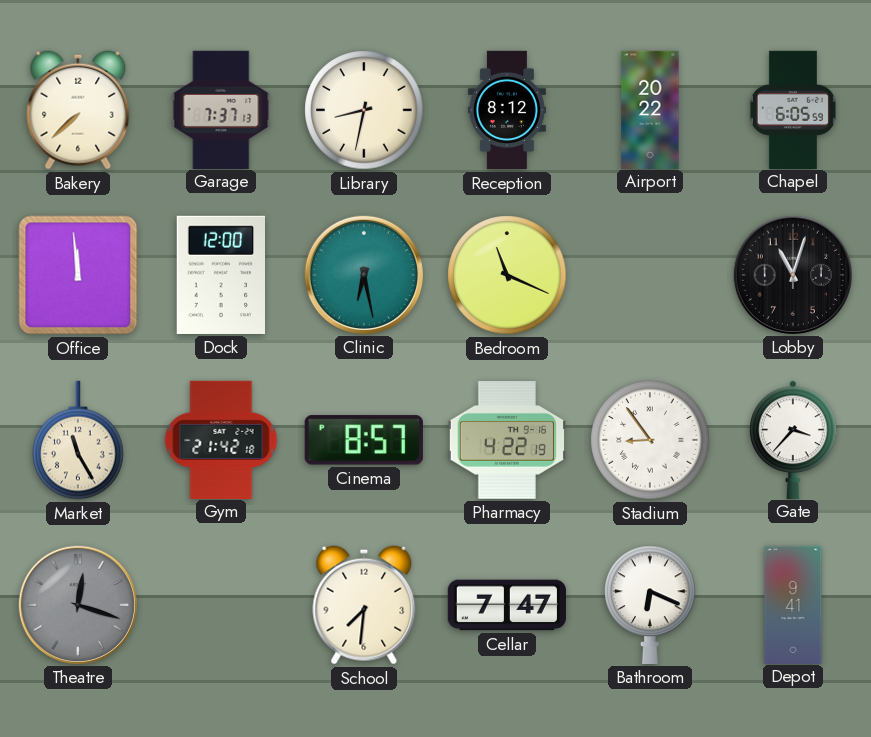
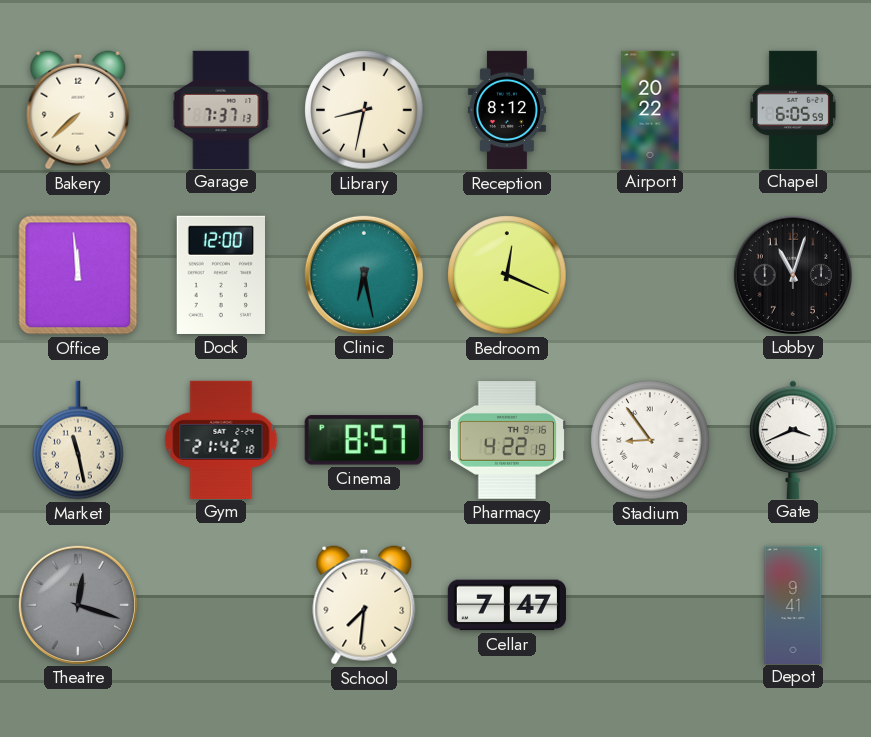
Bedroom: 11:19 -> 12:19 (507, 275)
Market: 11:25 -> 11:28 (78, 440)
Gate: 3:37 -> 3:41 (793, 439)
Bathroom: 6:19 -> none (650, 605)
